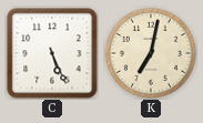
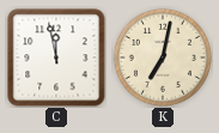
C: 5:26 -> 11:58 (56, 58)
